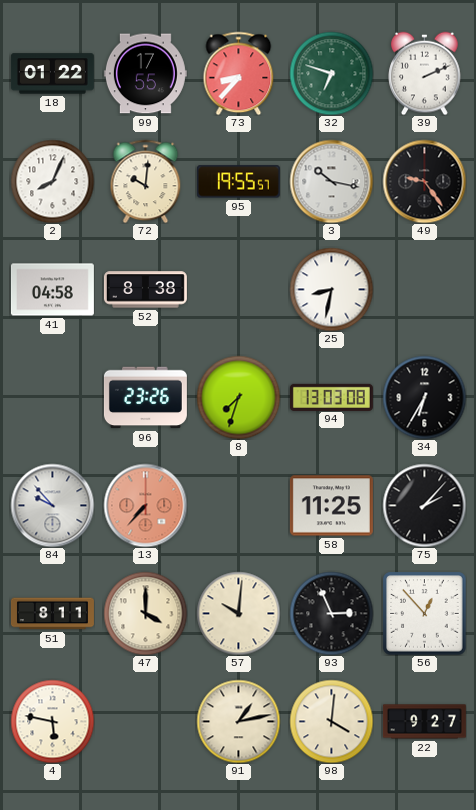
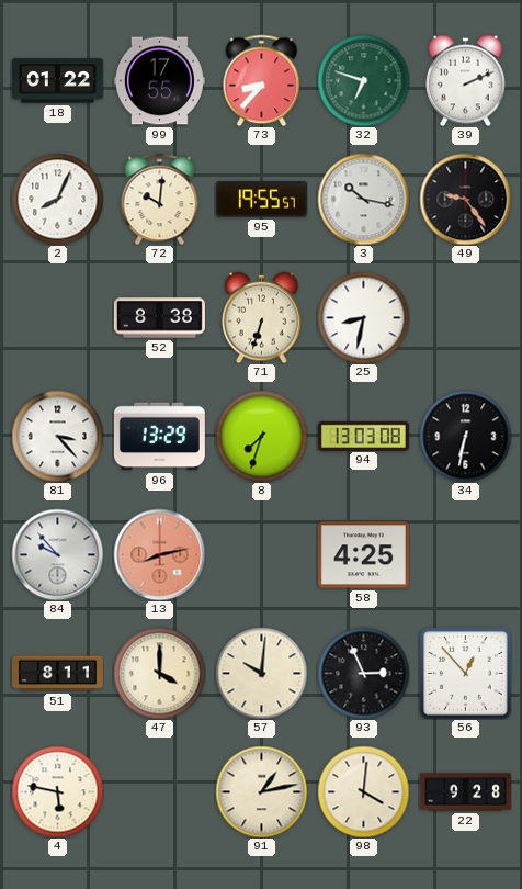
41: 04:58 -> none (52, 290)
71: none -> 6:33 (262, 317)
81: none -> 3:23 (57, 436)
96: 23:26 -> 13:29 (159, 437)
34: 6:35 -> 6:32 (465, 436)
13: 7:37 -> 8:13 (159, 554)
58: 11:25 -> 4:25 (363, 555)
75: 2:07 -> none (424, 505)
22: 9:27 -> 9:28 (465, 792)
